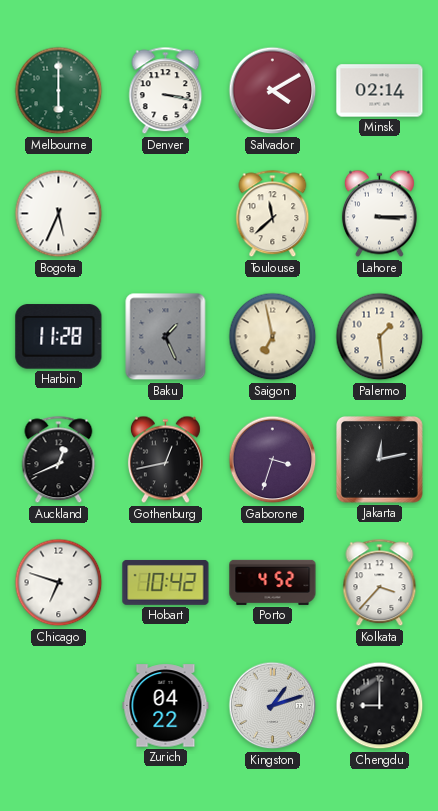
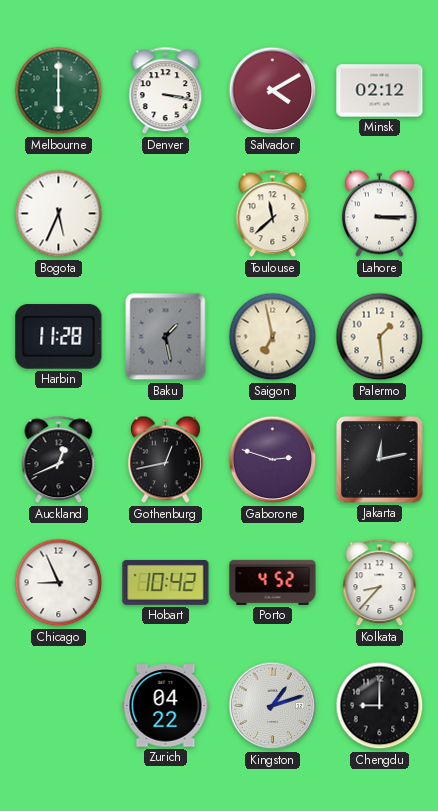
Minsk: 02:14 -> 02:12 (380, 91)
Baku: 1:26 -> 1:28 (166, 337)
Gaborone: 3:33 -> 2:48 (273, 460)
Chicago: 6:48 -> 8:56 (59, 583)
Kolkata: 3:37 -> 8:37 (380, 583)
